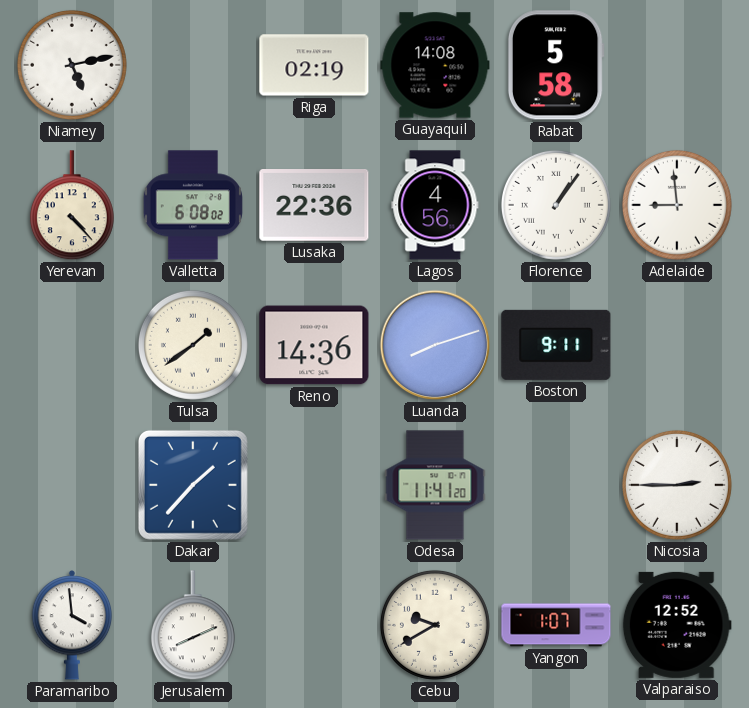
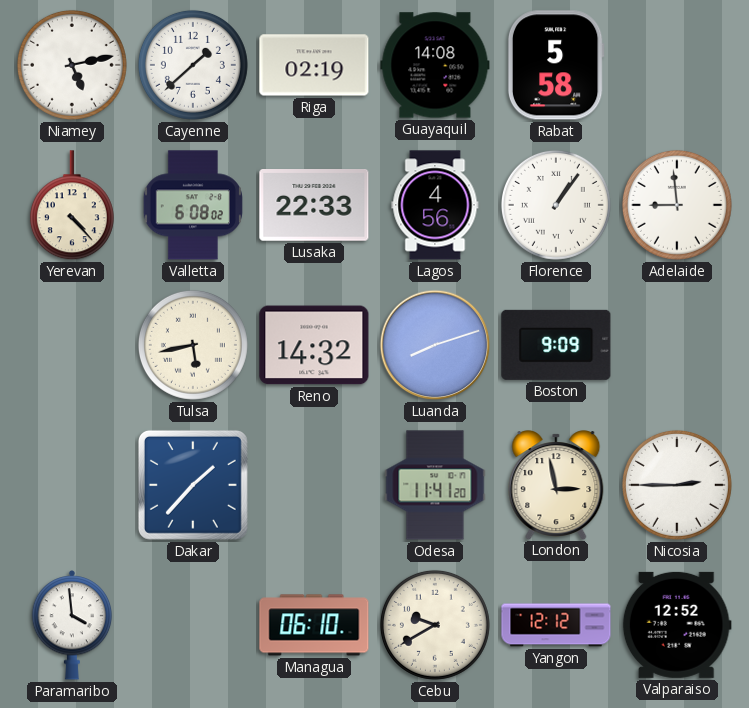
Cayenne: none -> 1:38 (193, 65)
Lusaka: 22:36 -> 22:33 (314, 206)
Tulsa: 1:39 -> 5:43 (193, 345)
Reno: 14:36 -> 14:32 (314, 345)
Boston: 9:11 -> 9:09 (556, 345)
London: none -> 2:58 (556, 485)
Jerusalem: 8:11 -> none (193, 626)
Managua: none -> 06:10 (314, 625)
Yangon: 1:07 -> 12:12 (556, 625)
